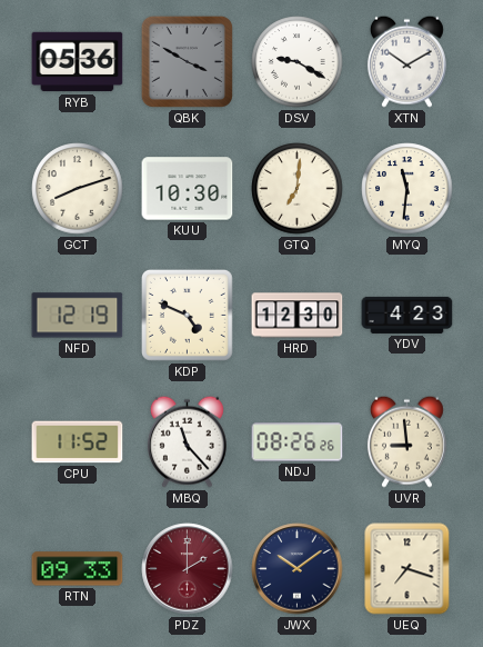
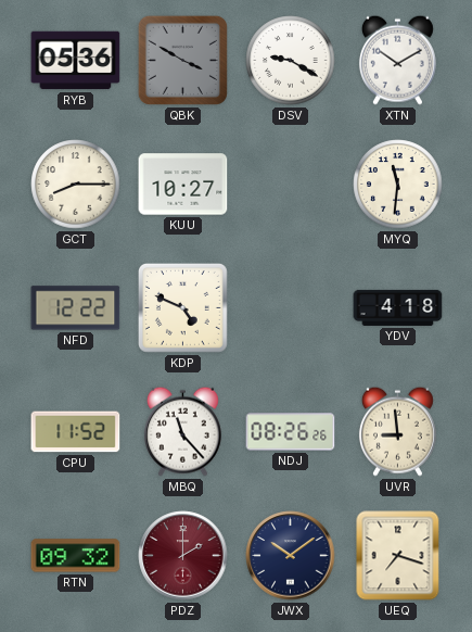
GCT: 8:12 -> 8:15 (76, 185)
KUU: 10:30 -> 10:27 (183, 185)
GTQ: 7:01 -> none (298, 189)
NFD: 12:19 -> 12:22 (76, 308)
HRD: 12:30 -> none (298, 316)
YDV: 4:23 -> 4:18 (398, 307)
RTN: 09:33 -> 09:32 (76, 556)
